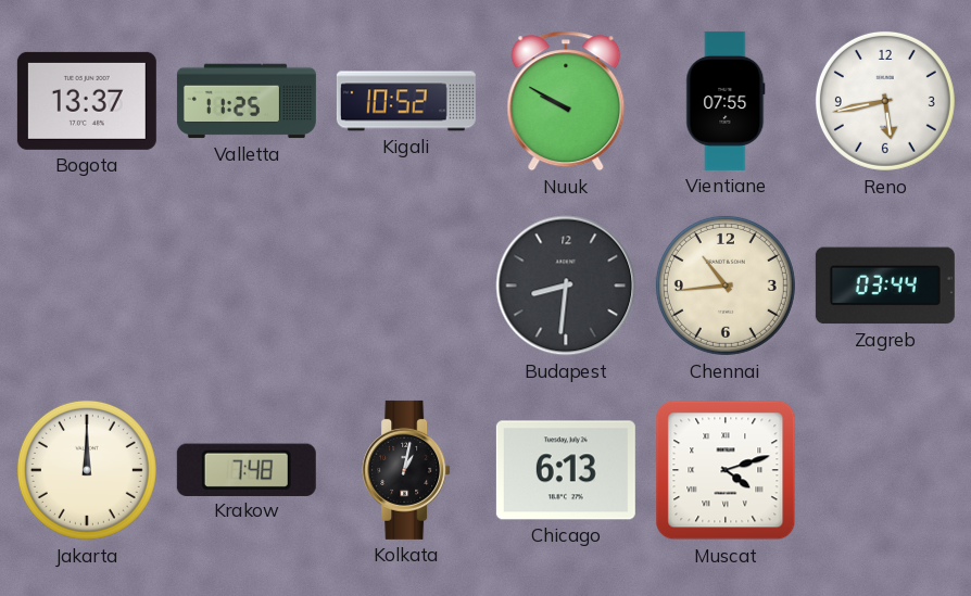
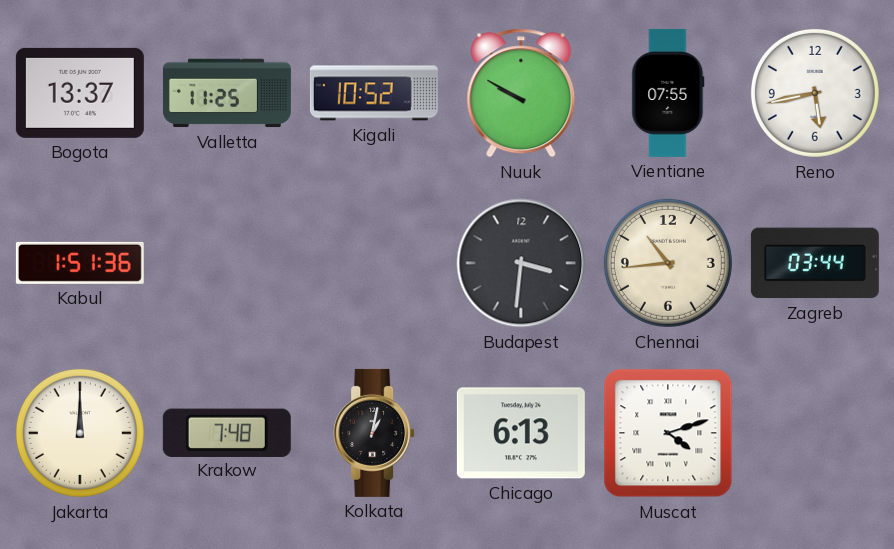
Kabul: none -> 1:51 (80, 263)
Budapest: 8:31 -> 3:31 (521, 263)
